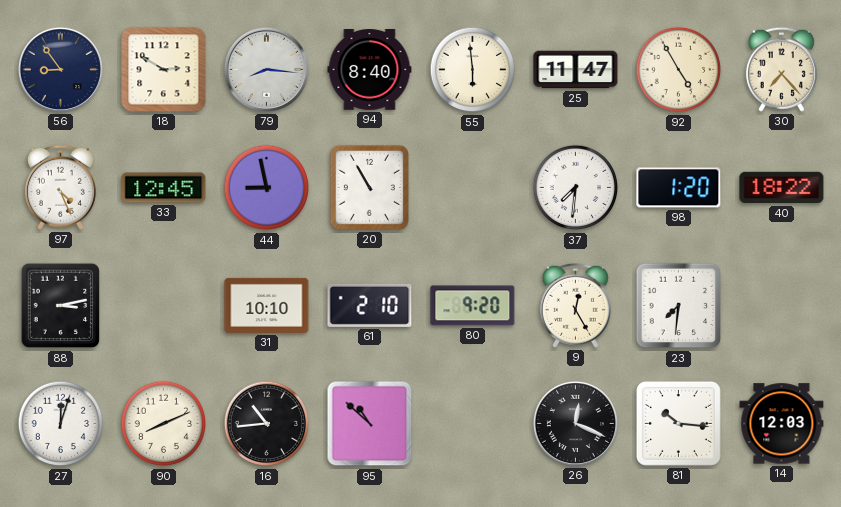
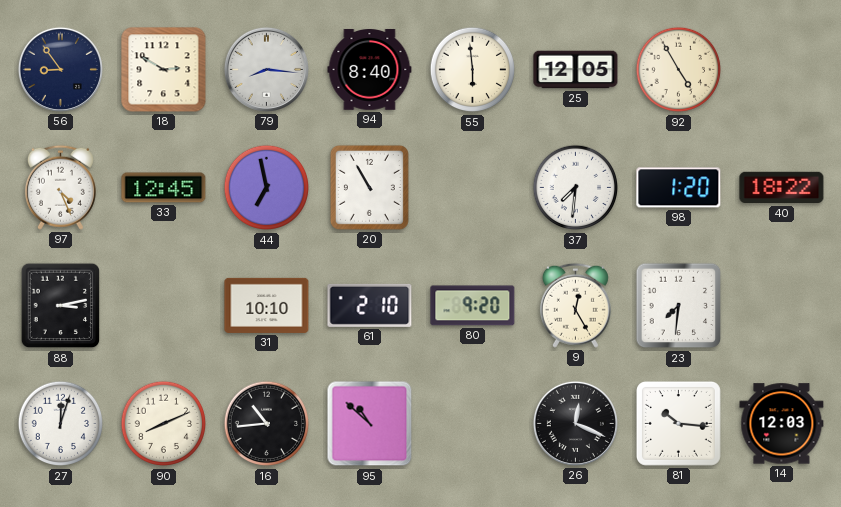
25: 11:47 -> 12:05 (576, 70)
30: 7:23 -> none (781, 69)
44: 8:58 -> 6:58 (267, 188)
